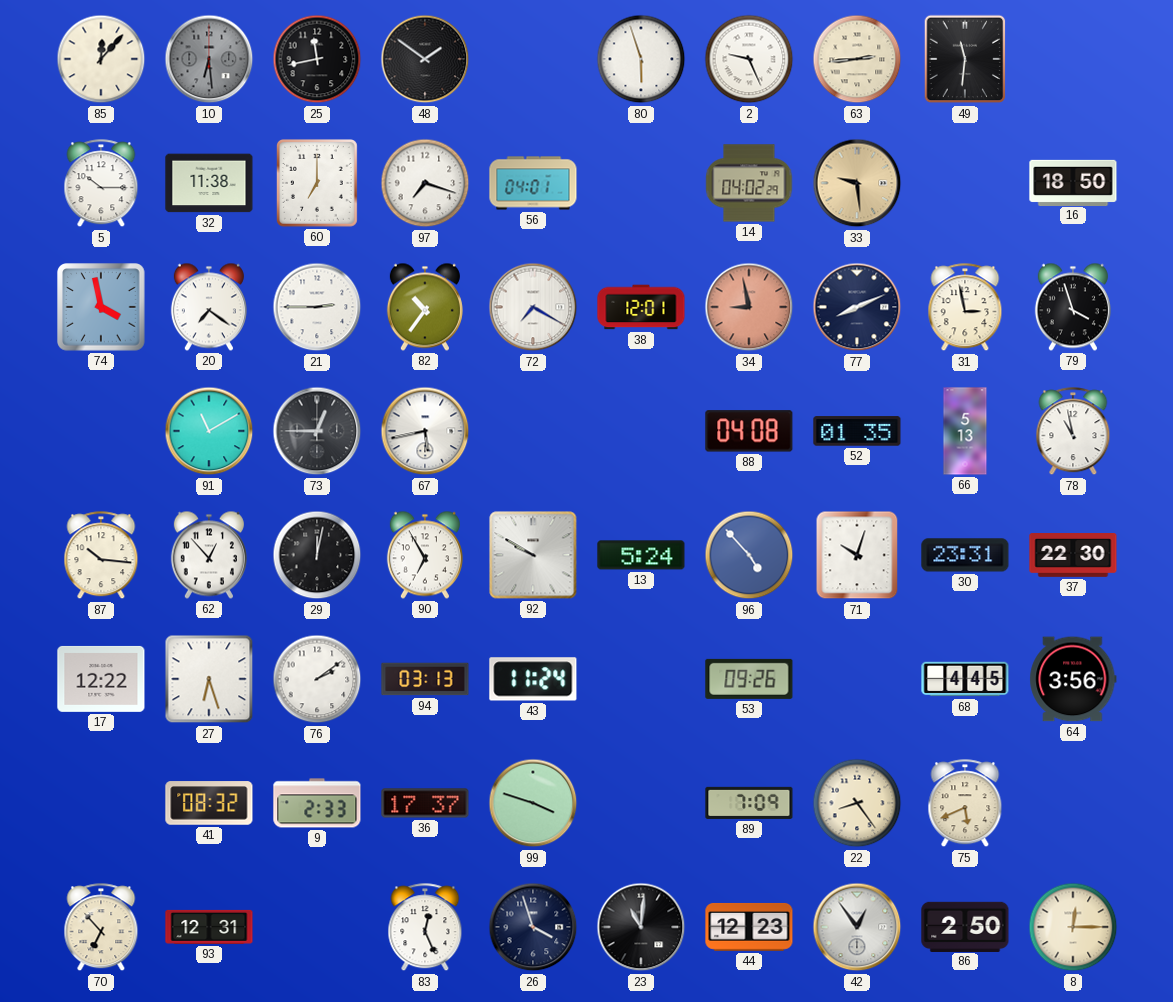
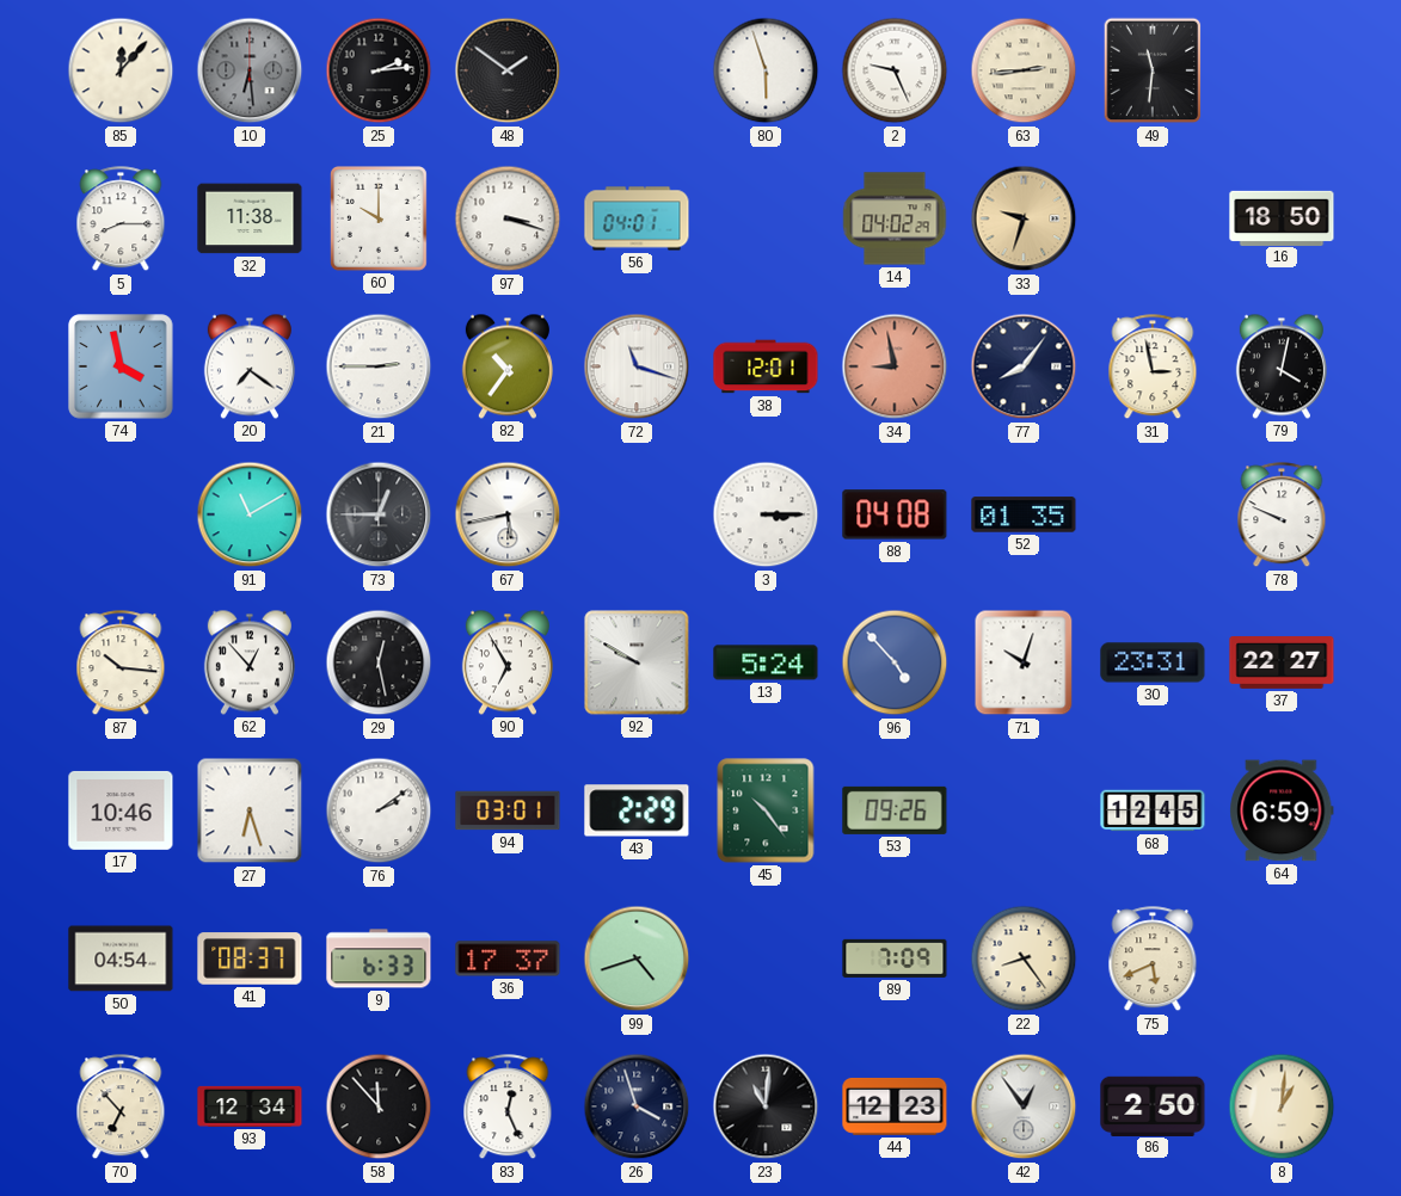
25: 11:43 -> 2:14 (379, 70)
5: 10:15 -> 8:15 (121, 220)
60: 7:00 -> 10:00 (379, 220)
97: 7:18 -> 3:18 (508, 218)
33: 9:29 -> 9:33 (1024, 218)
72: 7:20 -> 11:18 (637, 366)
77: 8:11 -> 8:06 (1024, 366)
79: 3:57 -> 4:02 (1282, 366)
3: none -> 3:15 (766, 514)
66: 5:13 -> none (965, 431)
78: 10:58 -> 9:49 (1282, 516)
29: 12:02 -> 12:28 (379, 662)
37: 22:30 -> 22:27 (1282, 664)
17: 12:22 -> 10:46 (121, 810)
94: 03:13 -> 03:01 (508, 810)
43: 11:24 -> 2:29 (637, 810)
45: none -> 10:24 (766, 810)
68: 4:45 -> 12:45 (1153, 810)
64: 3:56 -> 6:59 (1282, 810)
50: none -> 04:54 (121, 958)
41: 08:32 -> 08:37 (250, 958)
9: 2:33 -> 6:33 (379, 958)
99: 3:48 -> 4:42 (637, 958)
93: 12:31 -> 12:34 (250, 1106)
58: none -> 11:53 (379, 1106)
8: 12:15 -> 1:01 (1282, 1106)
